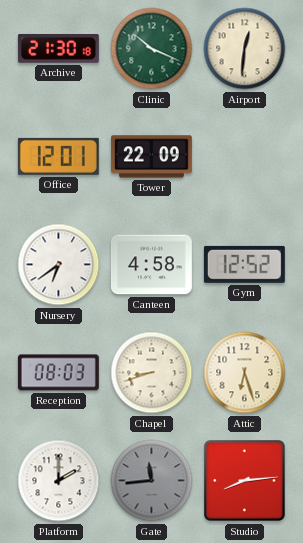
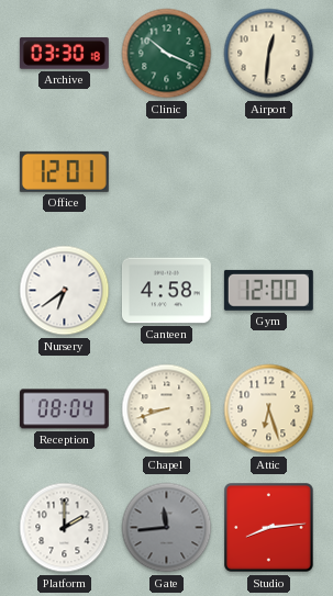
Archive: 21:30 -> 03:30 (64, 54)
Tower: 22:09 -> none (151, 157)
Gym: 12:52 -> 12:00 (268, 290)
Reception: 08:03 -> 08:04 (64, 409)
